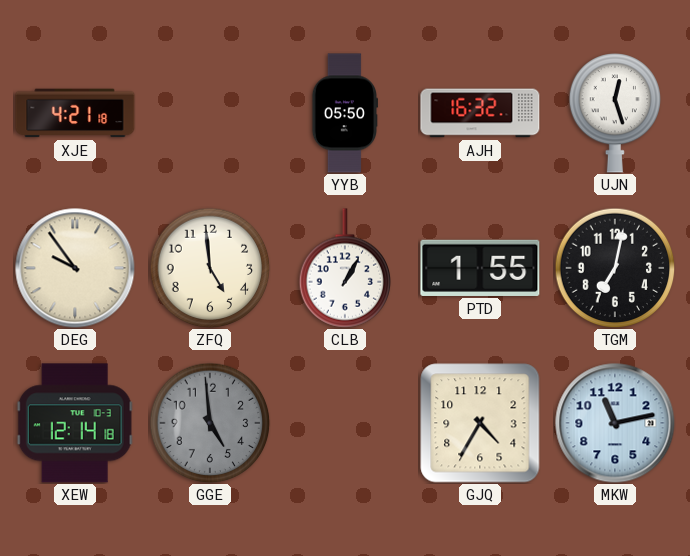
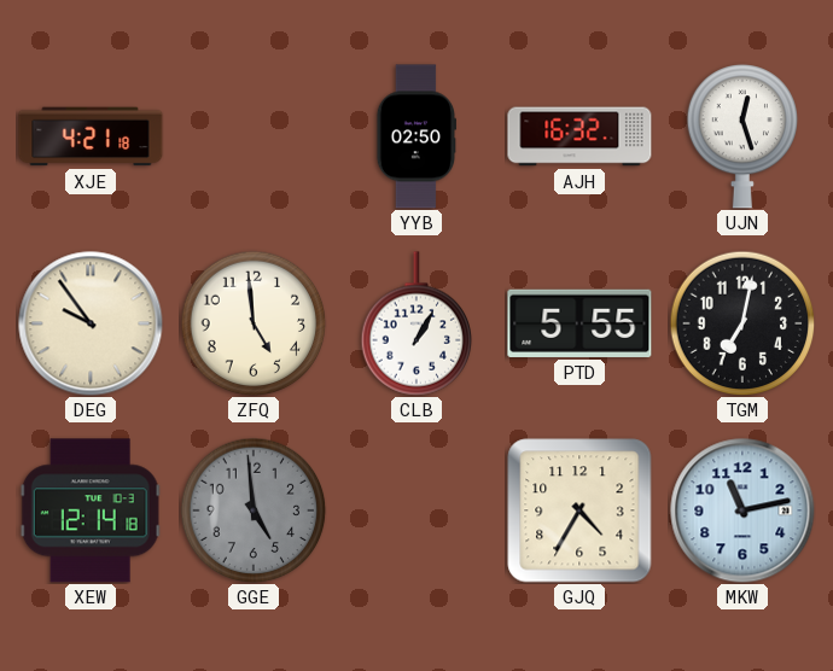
YYB: 05:50 -> 02:50 (415, 136)
PTD: 1:55 -> 5:55 (579, 323)
